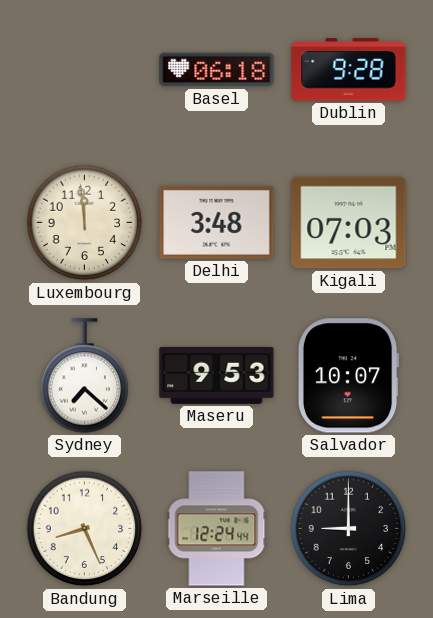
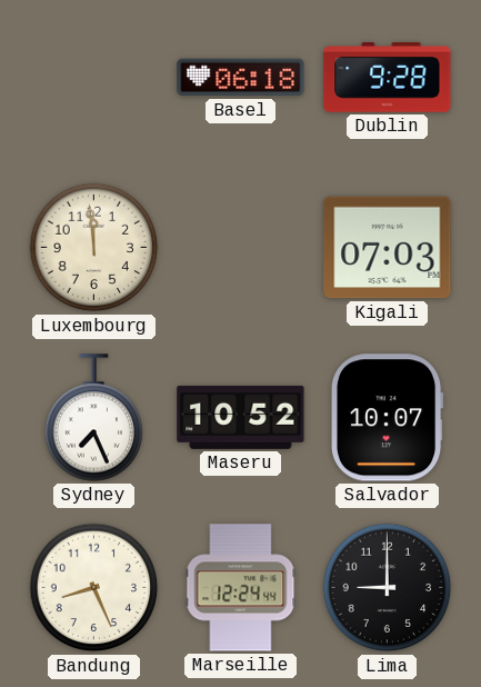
Delhi: 3:48 -> none (217, 222)
Sydney: 7:22 -> 7:26 (94, 418)
Maseru: 9:53 -> 10:52 (241, 417)
